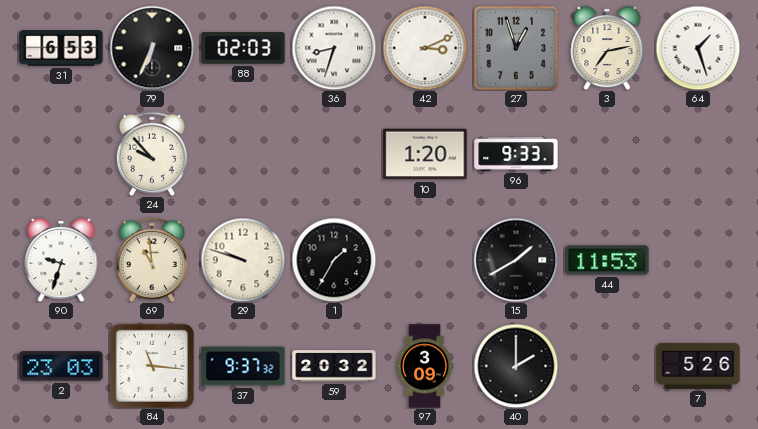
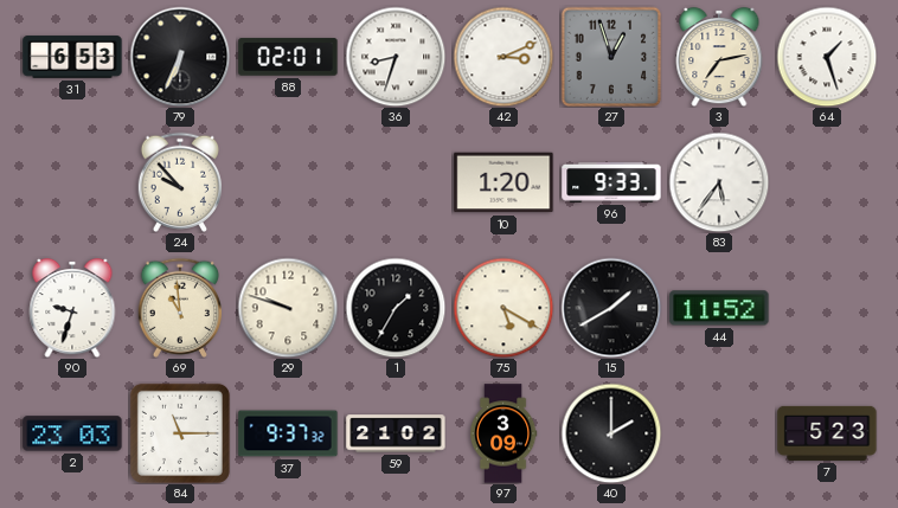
88: 02:03 -> 02:01 (288, 57)
83: none -> 5:36 (719, 182)
75: none -> 5:20 (503, 308)
44: 11:53 -> 11:52 (719, 308)
84: 11:16 -> 11:15 (180, 433)
59: 20:32 -> 21:02 (396, 433)
7: 5:26 -> 5:23 (827, 433)
